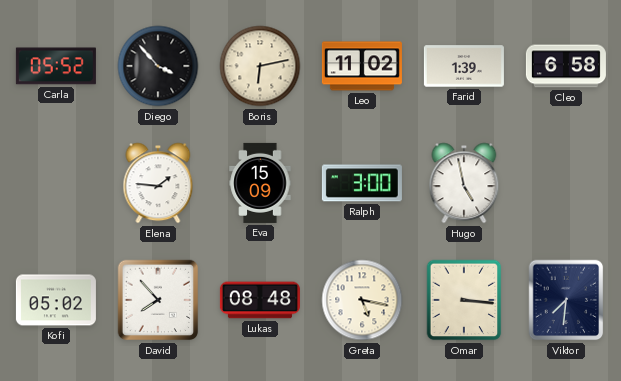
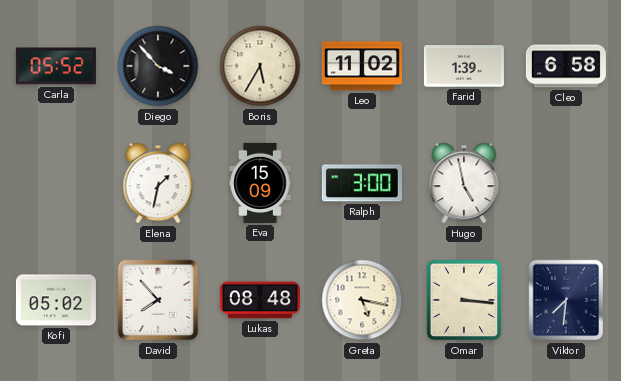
Boris: 6:13 -> 5:35 (260, 66)
Elena: 1:46 -> 1:32 (158, 183)
